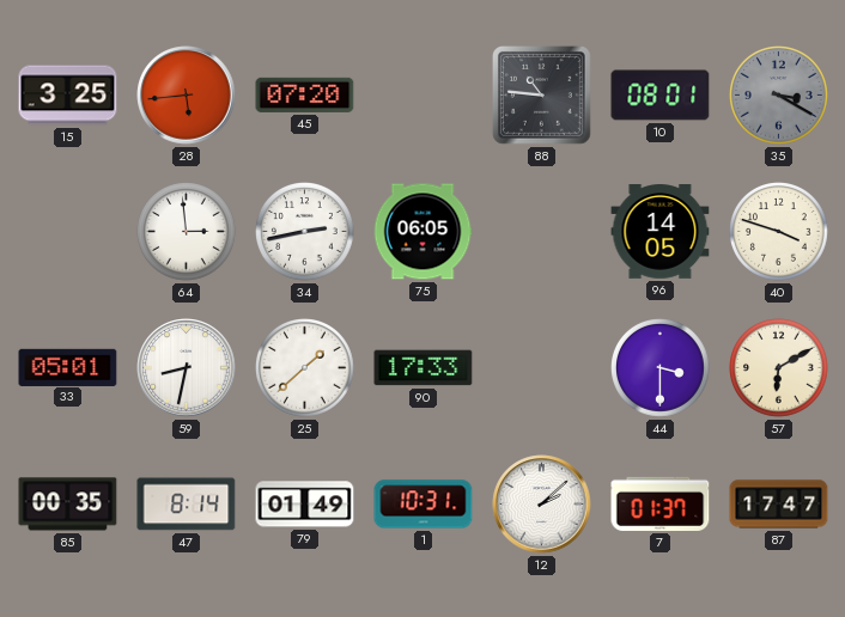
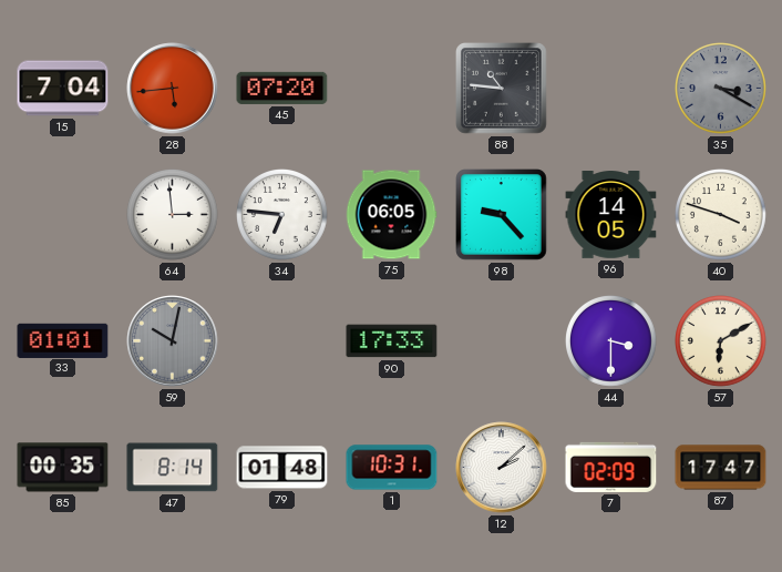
15: 3:25 -> 7:04 (63, 89)
10: 08:01 -> none (661, 96)
34: 2:43 -> 6:46 (282, 215)
98: none -> 9:23 (502, 215)
33: 05:01 -> 01:01 (63, 340)
59: 8:32 -> 10:02 (173, 341)
59 dial: white -> grey (173, 341)
25: 1:38 -> none (305, 368)
79: 01:49 -> 01:48 (282, 468)
7: 01:37 -> 02:09 (611, 467)
